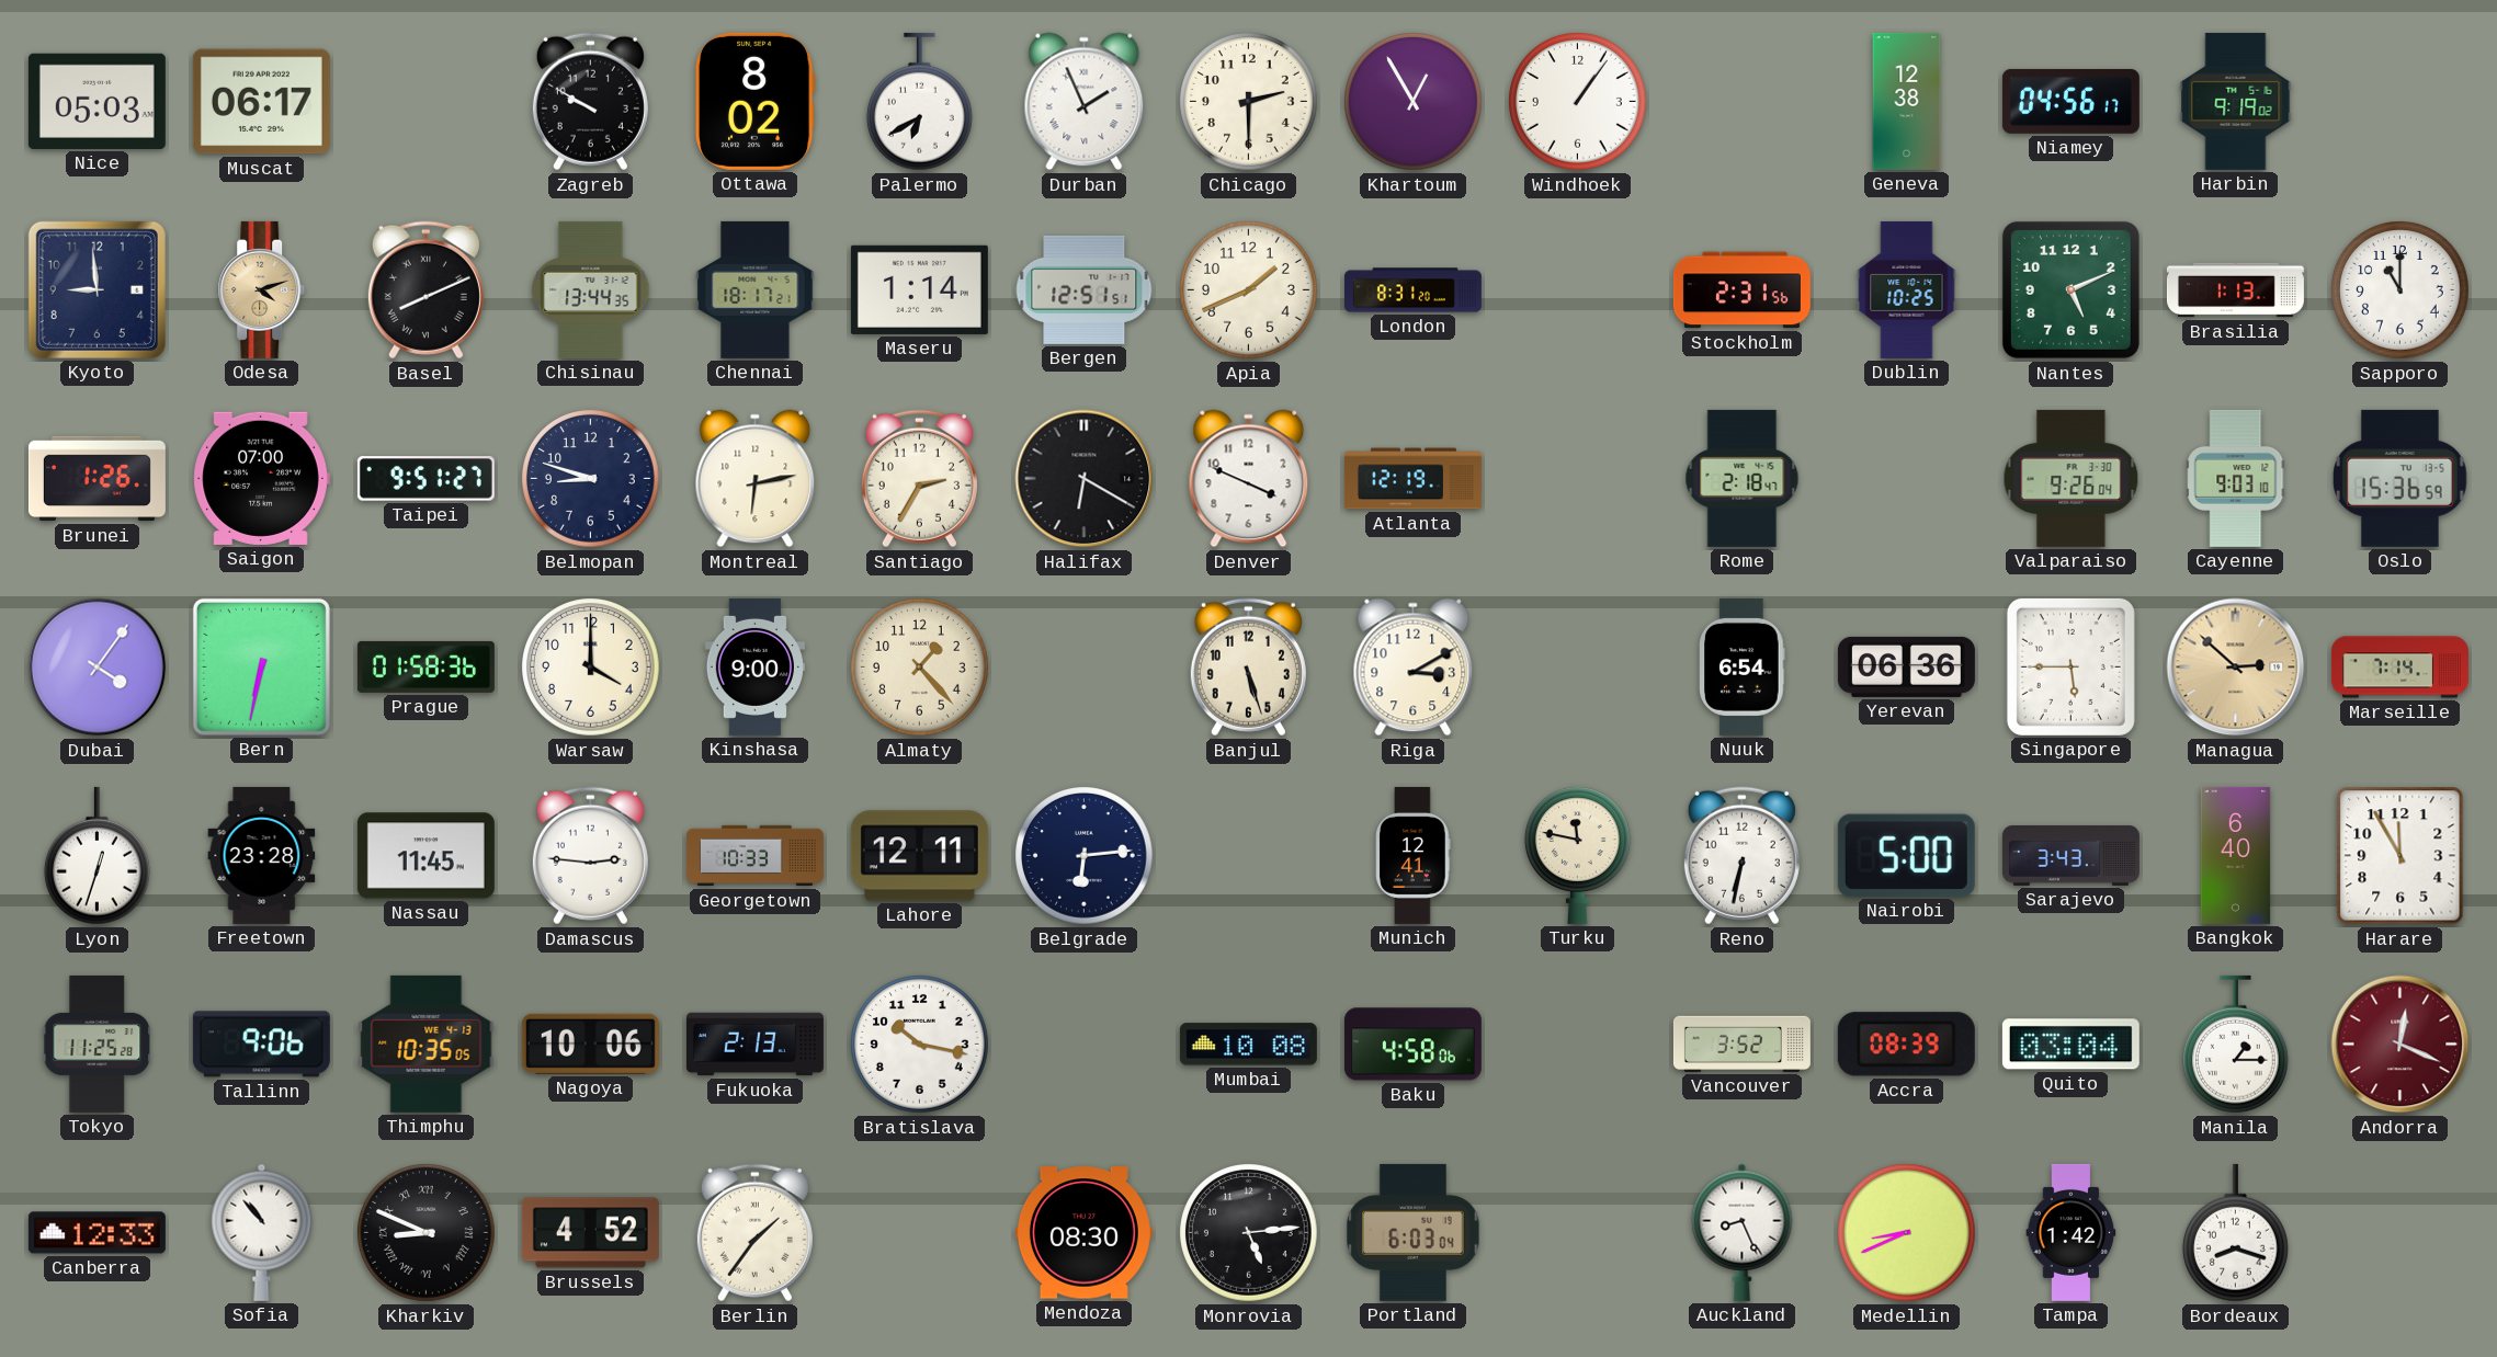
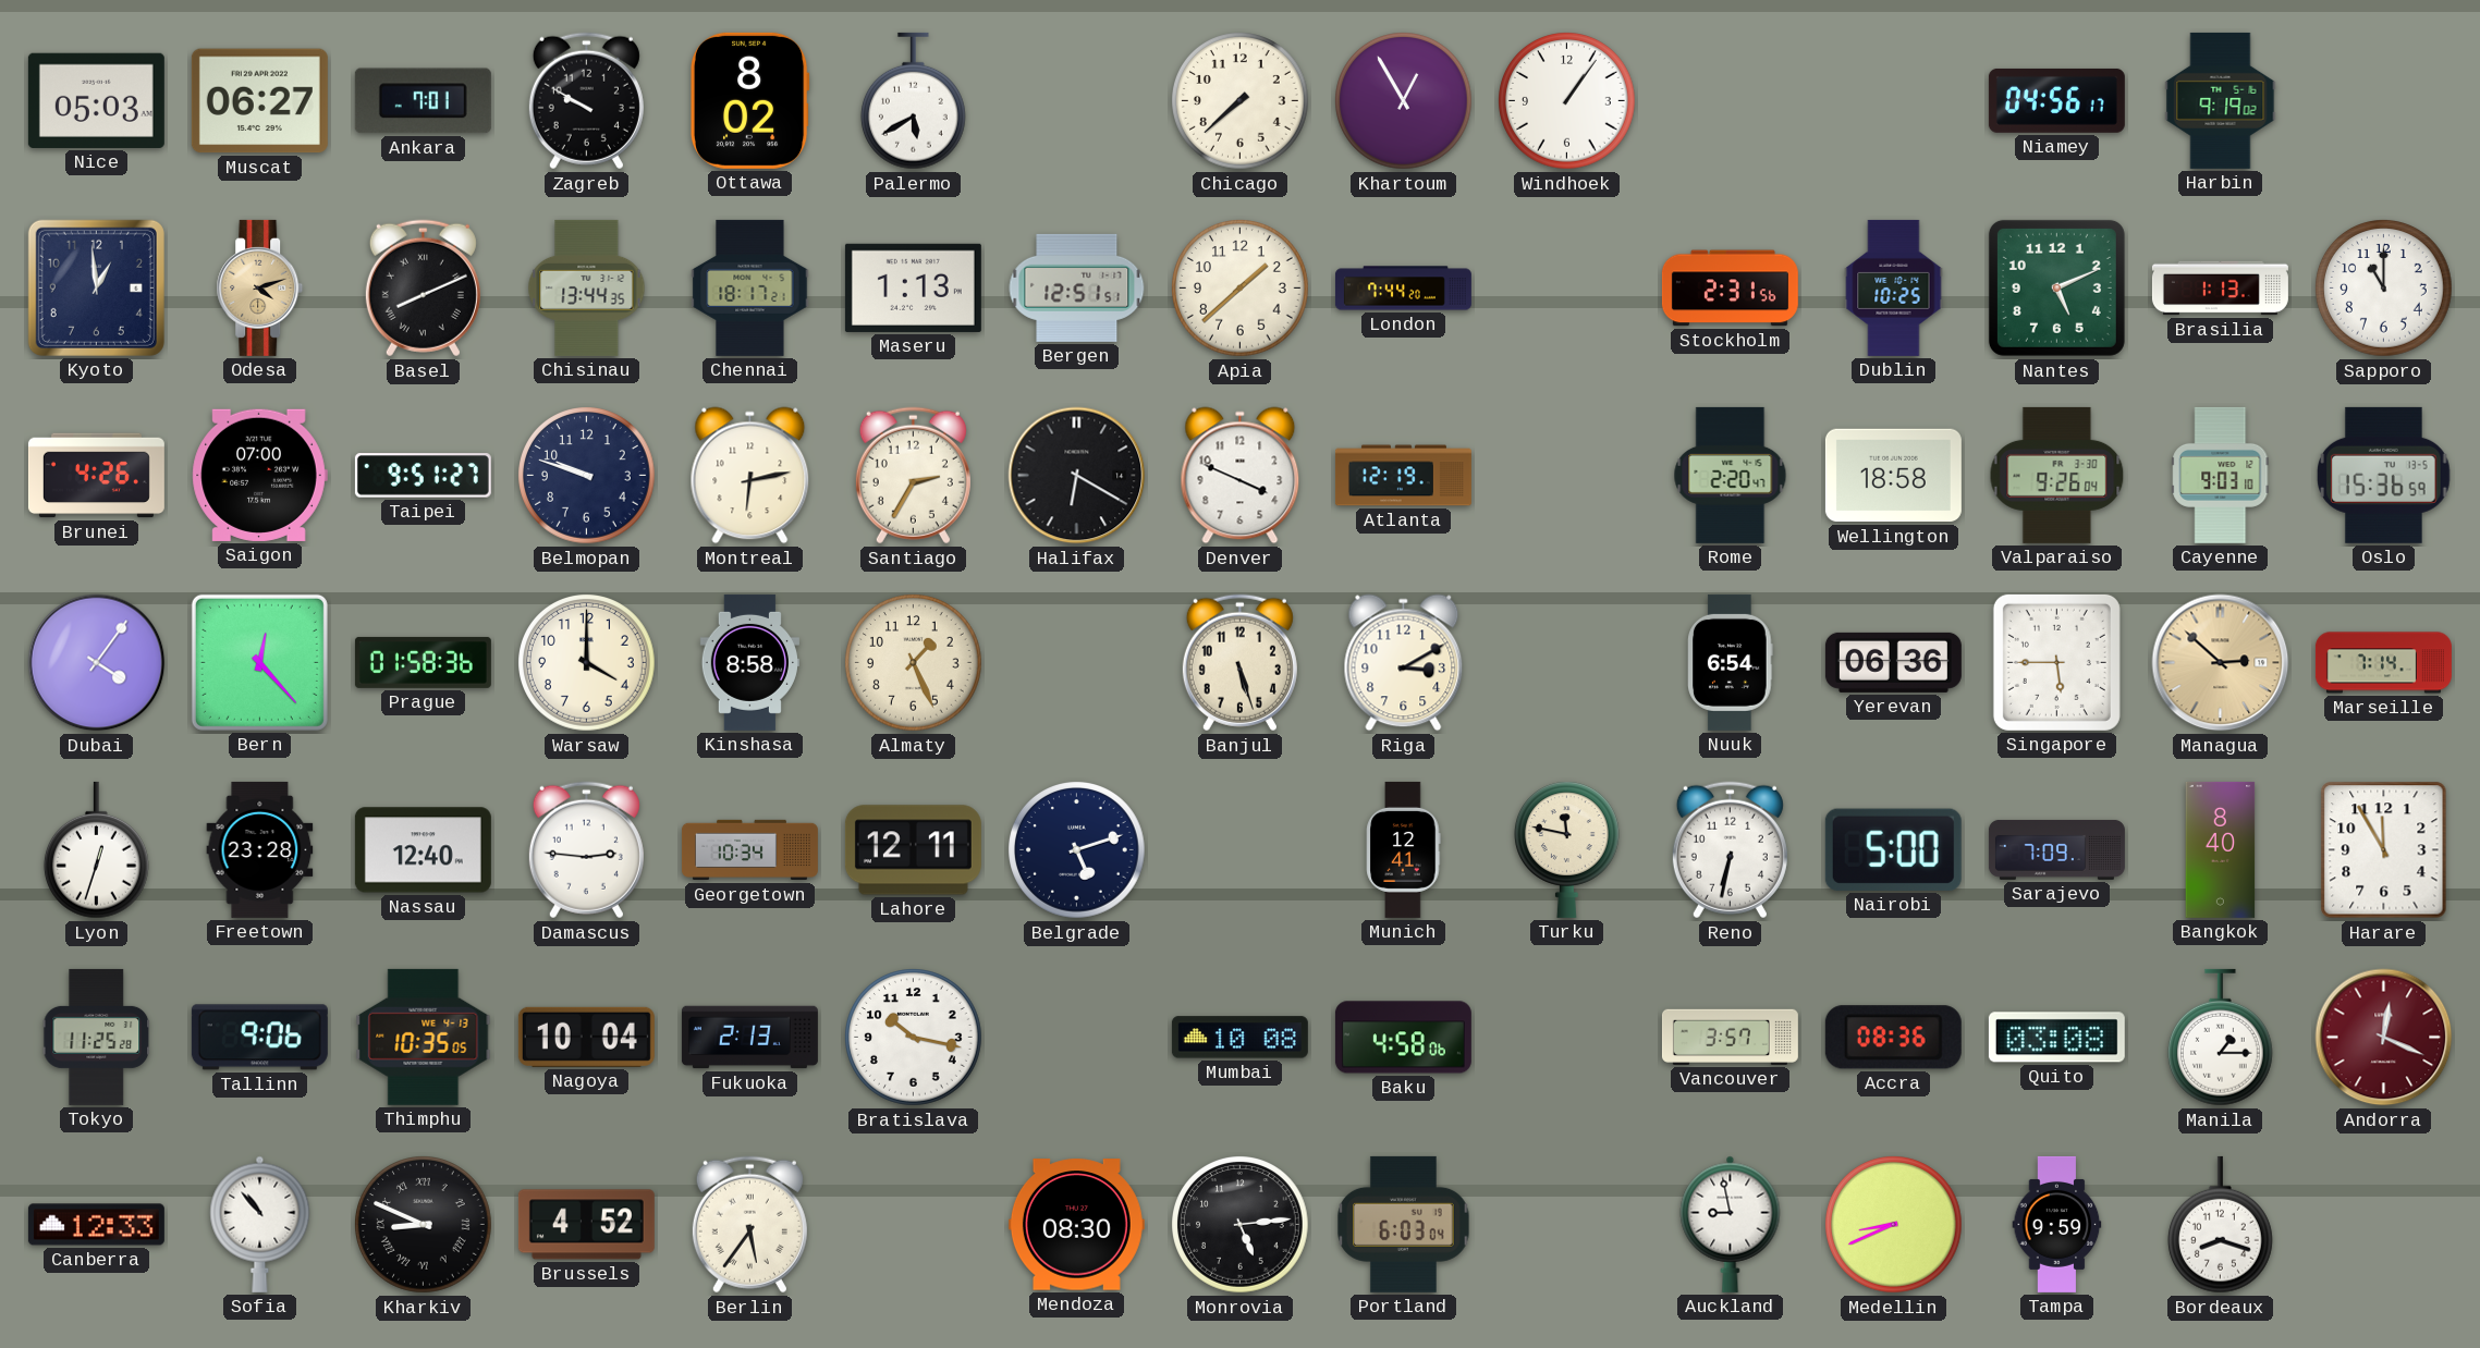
Muscat: 06:17 -> 06:27 (259, 101)
Ankara: none -> 7:01 (423, 101)
Palermo: 6:40 -> 5:40 (913, 101)
Durban: 1:56 -> none (1085, 102)
Chicago: 2:30 -> 7:38 (1241, 101)
Geneva: 12:38 -> none (1907, 101)
Kyoto: 8:59 -> 12:59 (96, 287)
Maseru: 1:14 -> 1:13 (913, 287)
Apia: 1:41 -> 1:38 (1241, 289)
London: 8:31 -> 7:44 (1403, 289)
Brunei: 1:26 -> 4:26 (96, 476)
Belmopan: 8:48 -> 9:48 (587, 476)
Rome: 2:18 -> 2:20 (1731, 475)
Wellington: none -> 18:58 (1893, 476)
Bern: 6:32 -> 12:23 (259, 662)
Kinshasa: 9:00 -> 8:58 (749, 662)
Almaty: 1:23 -> 1:26 (914, 663)
Nassau: 11:45 -> 12:40 (423, 850)
Georgetown: 10:33 -> 10:34 (749, 850)
Belgrade: 6:14 -> 5:12 (1077, 850)
Sarajevo: 3:43 -> 7:09 (2056, 849)
Bangkok: 6:40 -> 8:40 (2221, 849)
Nagoya: 10:06 -> 10:04 (586, 1037)
Vancouver: 3:52 -> 3:57 (1730, 1037)
Accra: 08:39 -> 08:36 (1893, 1038)
Quito: 03:04 -> 03:08 (2056, 1038)
Berlin: 1:36 -> 5:36 (749, 1225)
Auckland: 8:26 -> 8:58 (1731, 1224)
Tampa: 1:42 -> 9:59 (2057, 1224)
